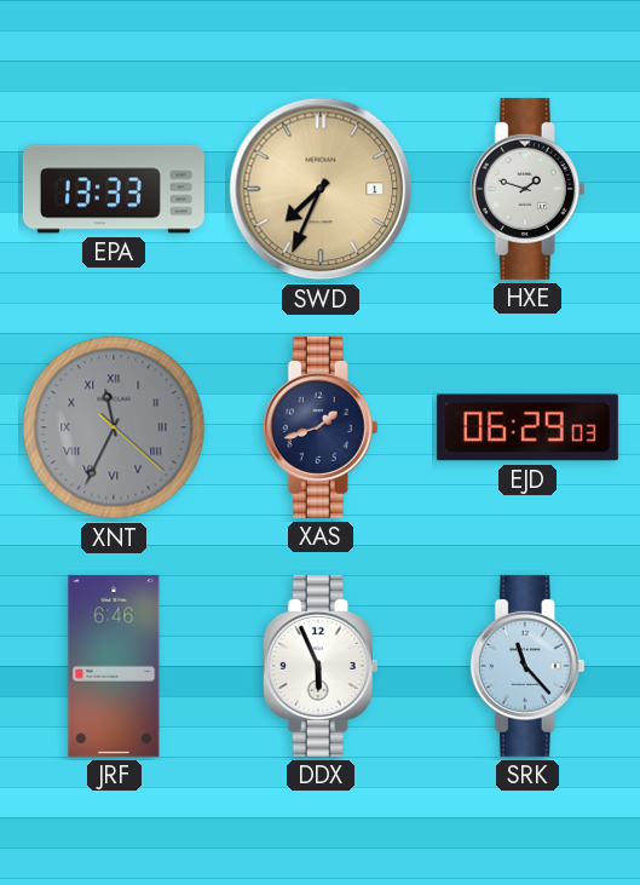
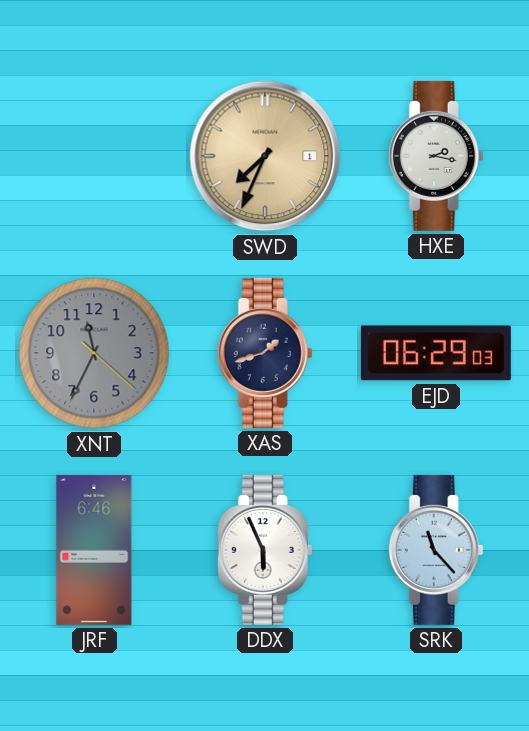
EPA: 13:33 -> none (114, 189)
HXE: 1:48 -> 2:17 (436, 156)
XNT numerals: Roman -> Arabic (94, 353)
